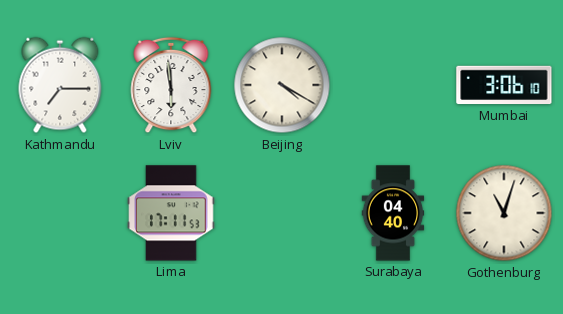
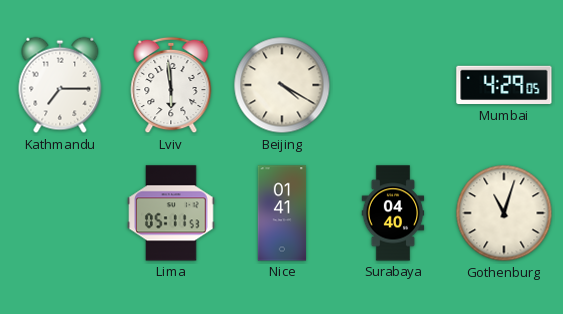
Mumbai: 3:06 -> 4:29 (504, 85)
Lima: 17:11 -> 05:11 (171, 213)
Nice: none -> 01:41 (282, 213)
